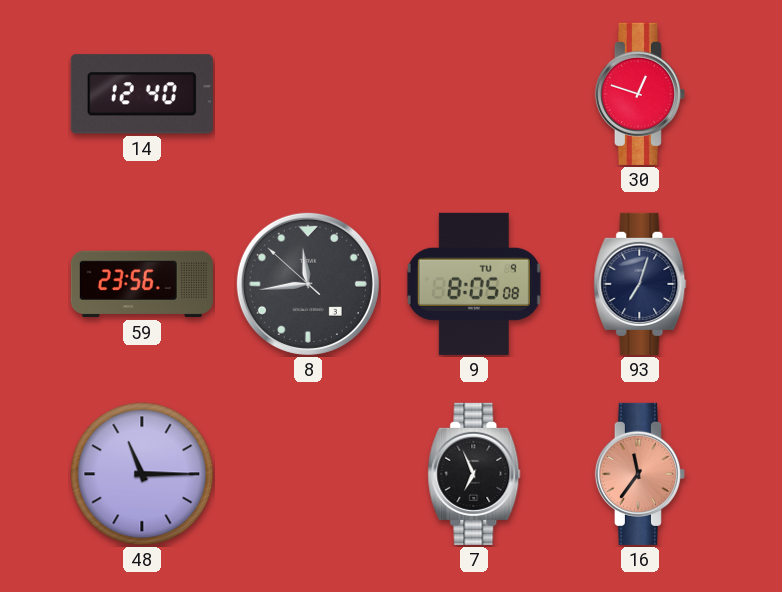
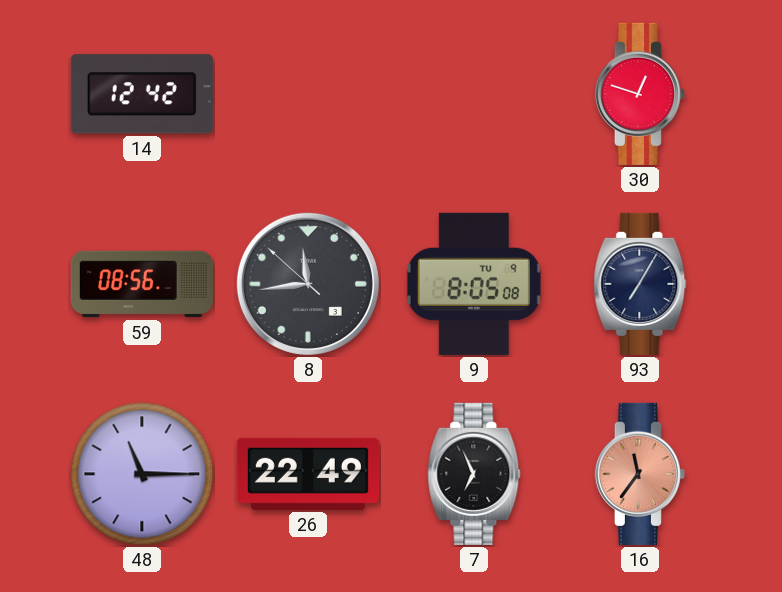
14: 12:40 -> 12:42 (142, 94)
59: 23:56 -> 08:56 (142, 284)
93: 7:03 -> 7:05 (640, 284)
26: none -> 22:49 (308, 474)
